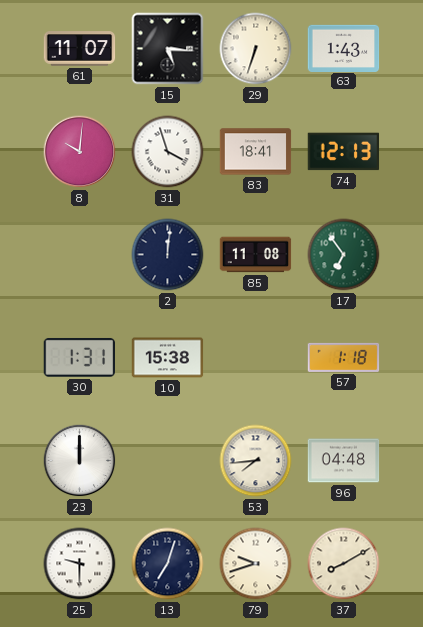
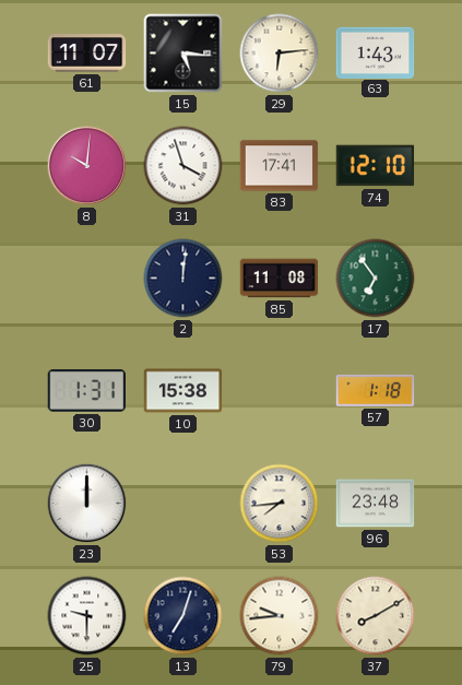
29: 6:33 -> 6:14 (280, 54)
83: 18:41 -> 17:41 (280, 166)
74: 12:13 -> 12:10 (376, 166)
96: 04:48 -> 23:48 (376, 504)
79: 9:42 -> 9:44 (280, 616)
